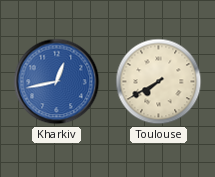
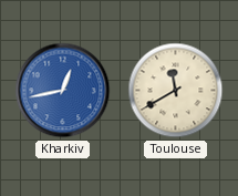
Toulouse: 7:40 -> 11:40 (176, 91)
